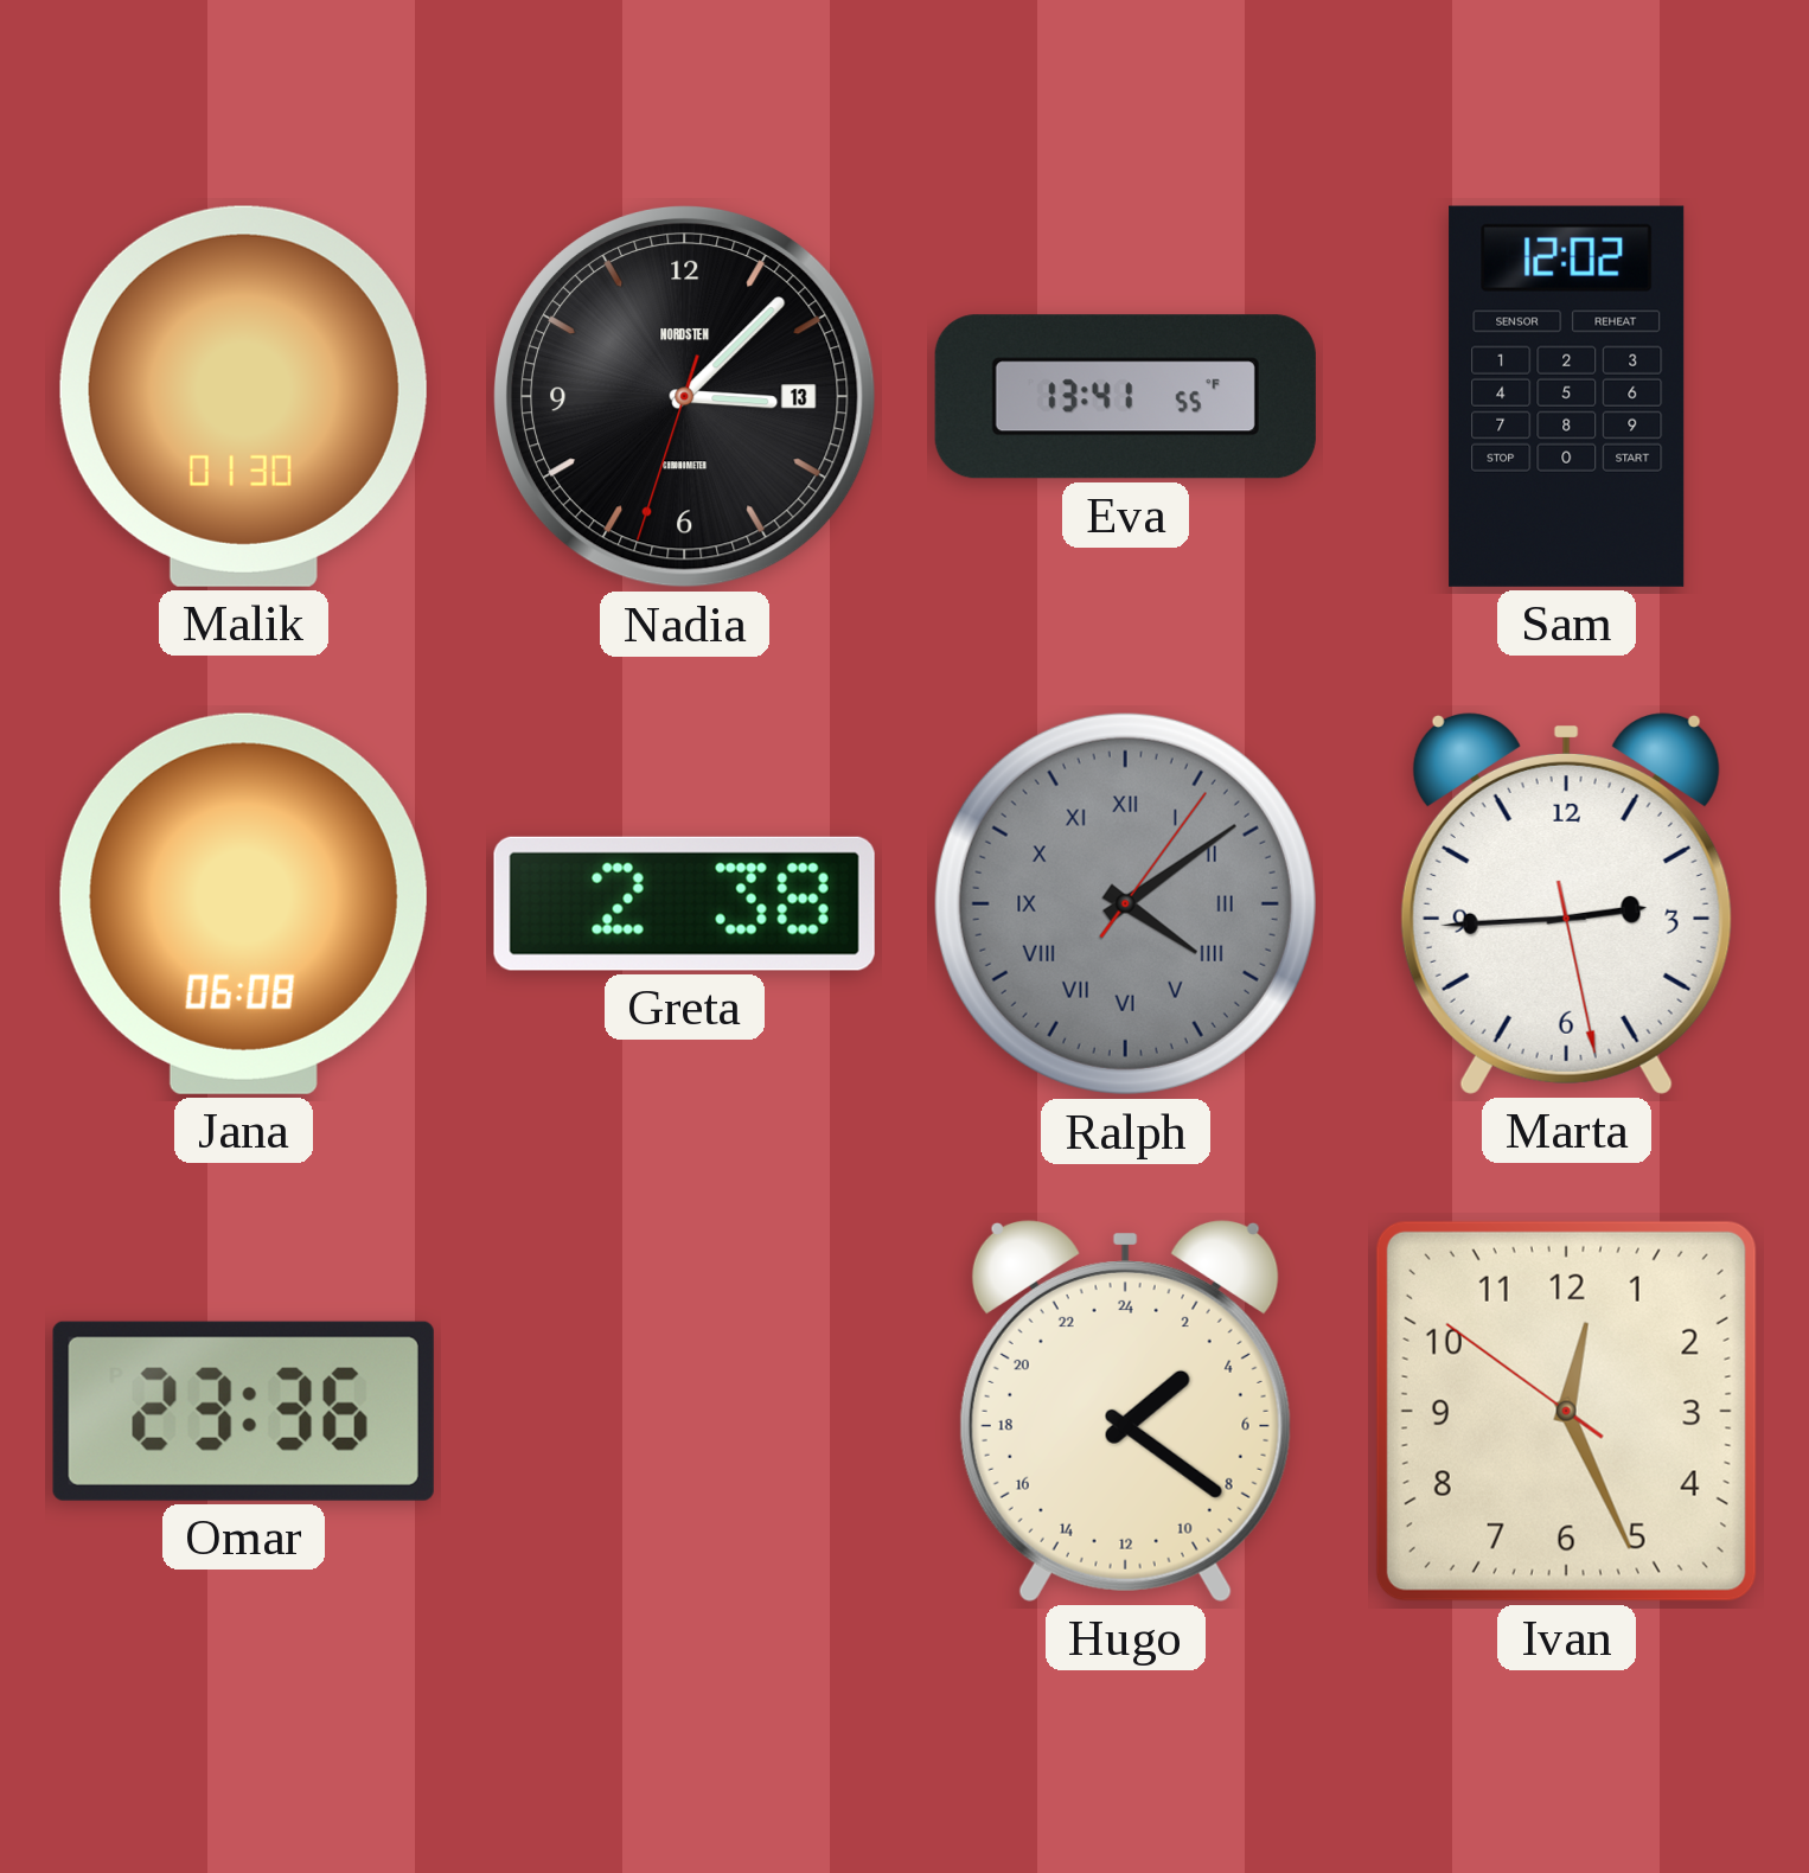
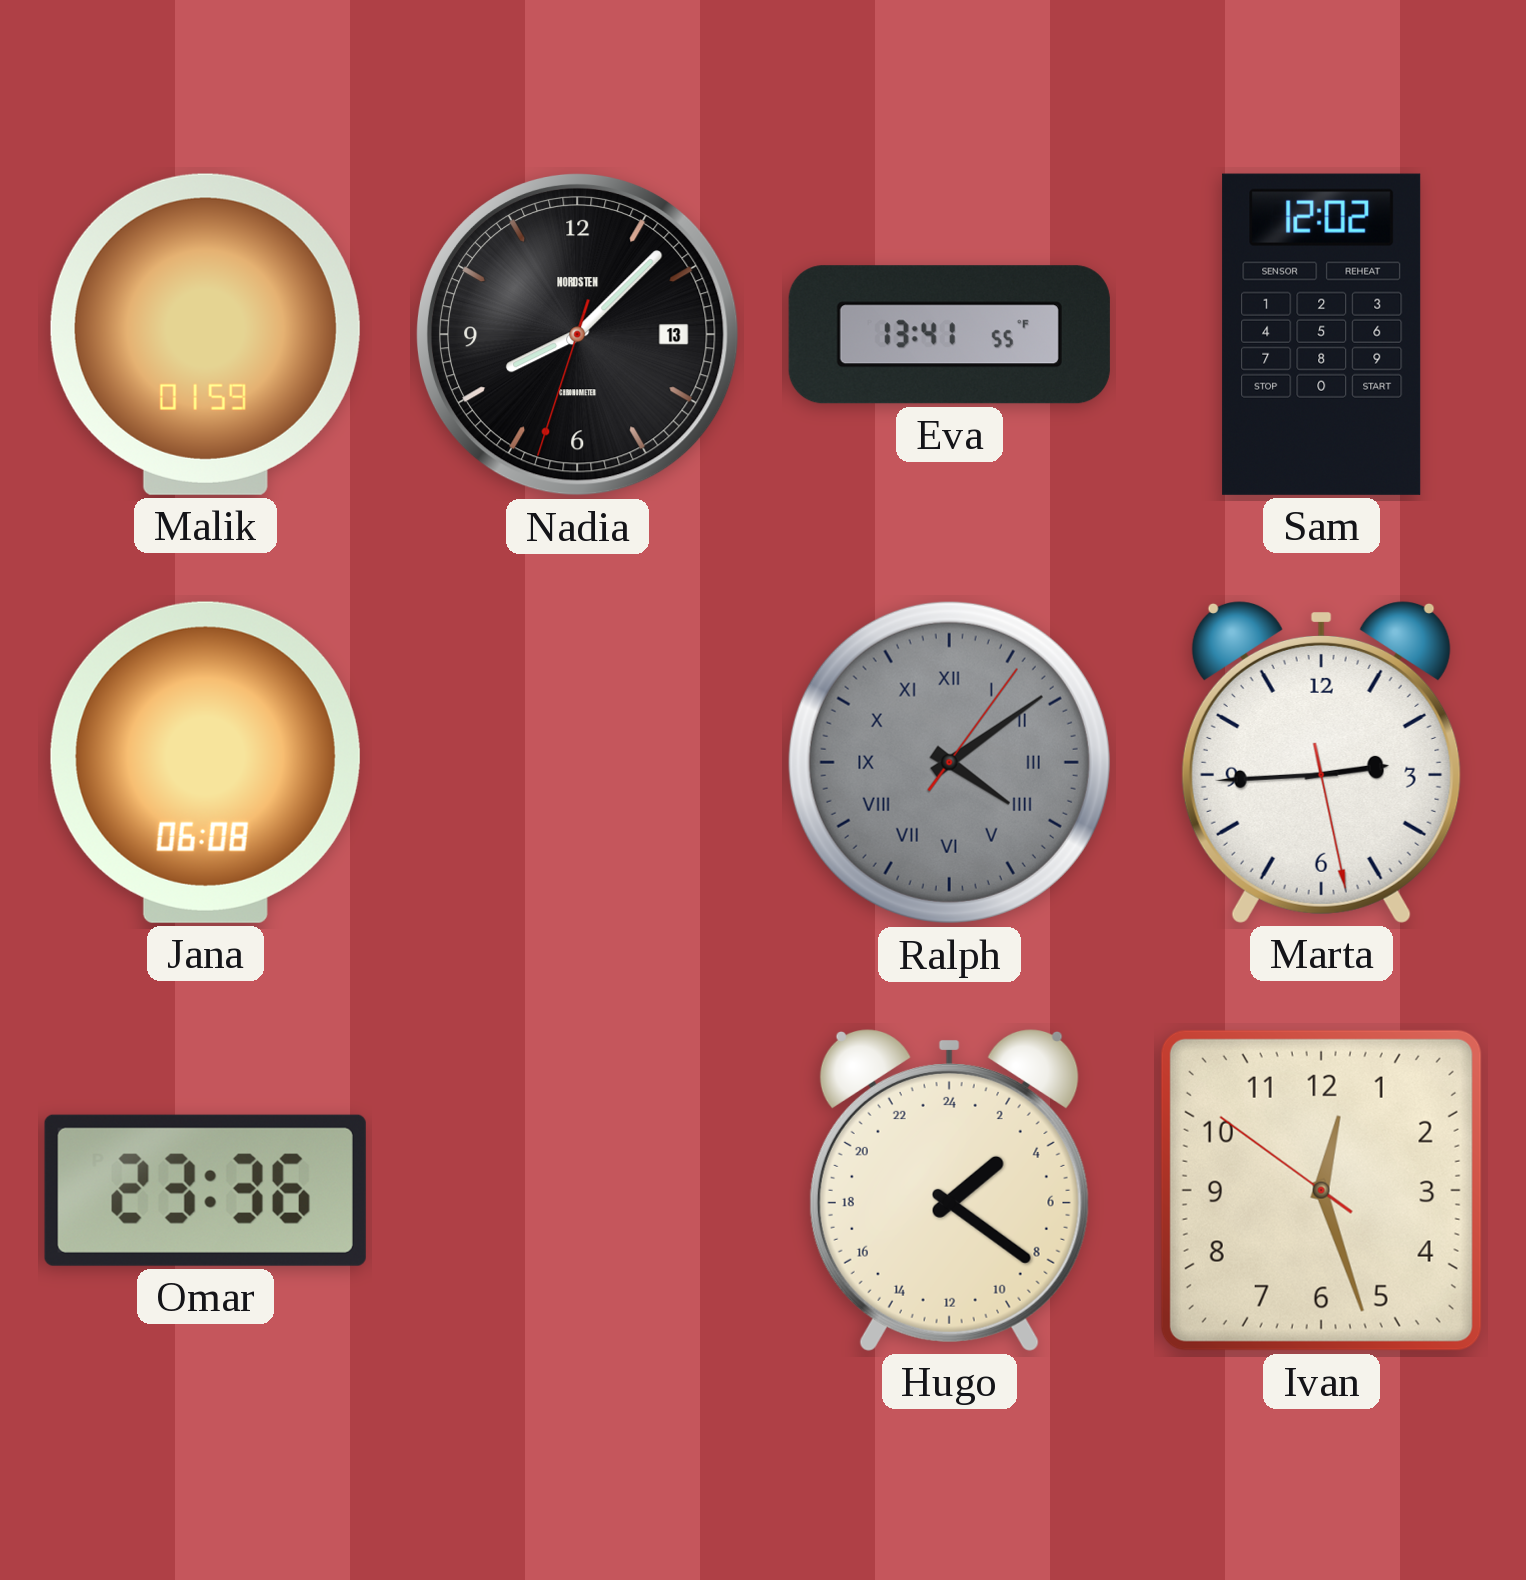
Malik: 01:30 -> 01:59 (205, 334)
Nadia: 3:07 -> 8:07 (577, 334)
Greta: 2:38 -> none (684, 903)
Ivan: 12:25 -> 12:26 (1321, 1190)
